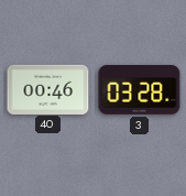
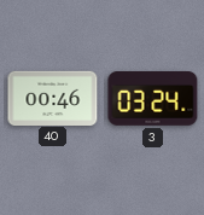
3: 03:28 -> 03:24 (153, 99)
